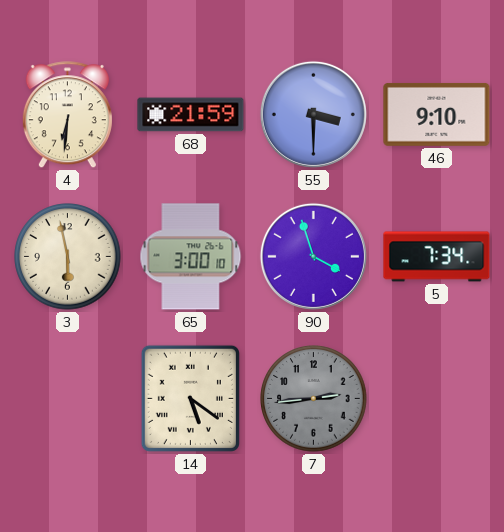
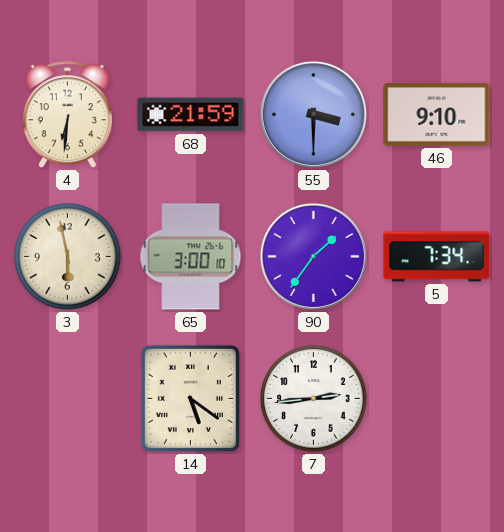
90: 3:57 -> 1:36 (313, 256)
7 dial: grey -> white (314, 399)
